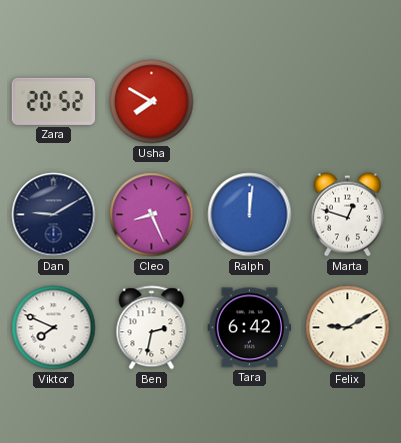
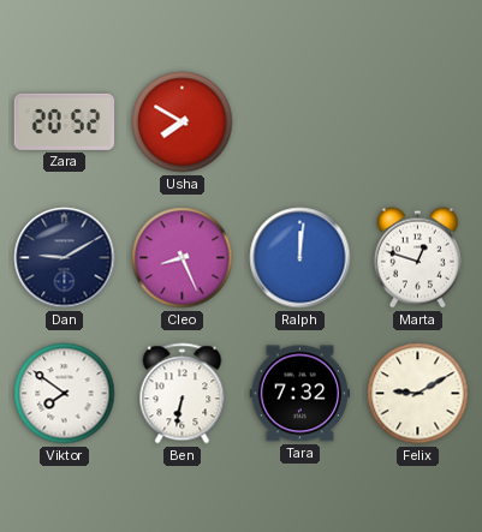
Viktor: 7:49 -> 7:51 (65, 394)
Ben: 2:32 -> 6:32 (183, 394)
Tara: 6:42 -> 7:32 (300, 394)
